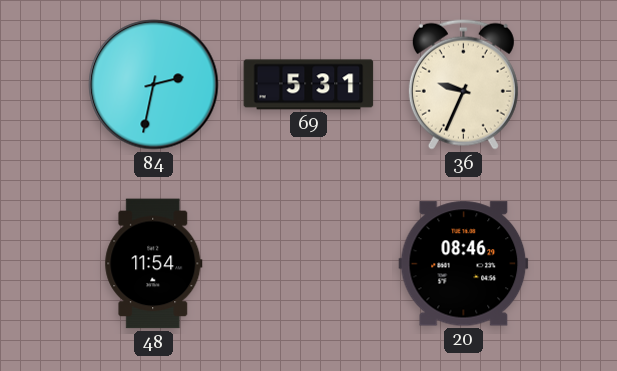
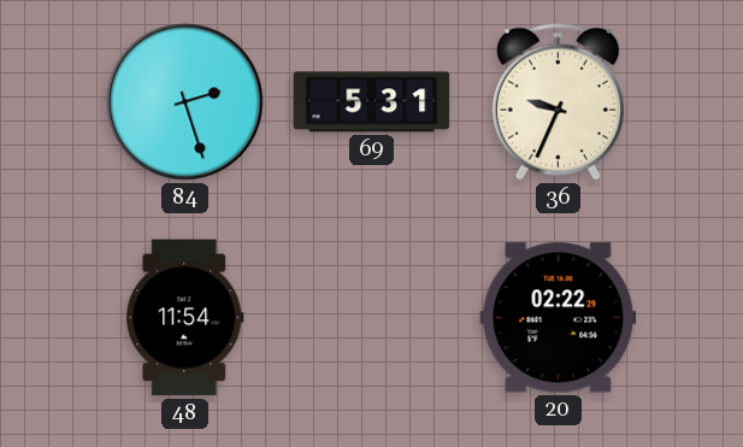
84: 2:32 -> 2:27 (185, 102)
20: 08:46 -> 02:22 (559, 318)
